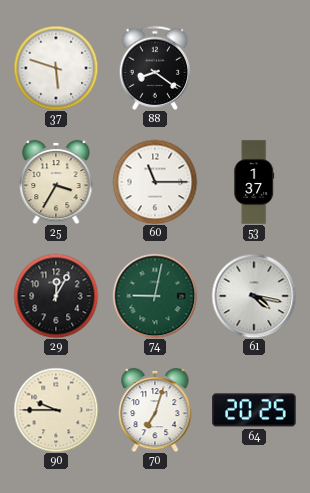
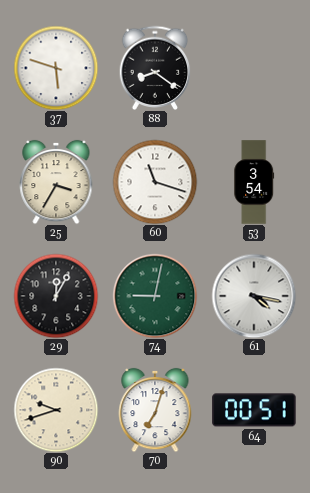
60: 11:15 -> 11:18 (155, 182)
53: 1:37 -> 3:54 (254, 182)
90: 9:45 -> 9:42 (56, 410)
64: 20:25 -> 00:51 (254, 410)
